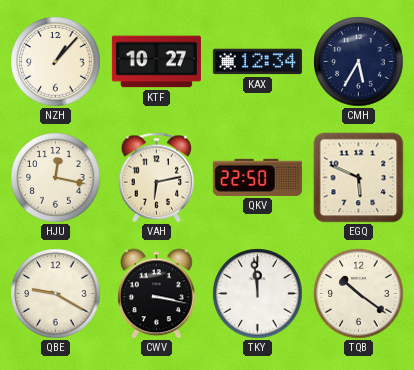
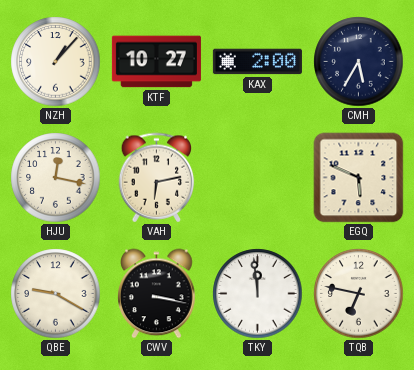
KAX: 12:34 -> 2:00 (257, 62)
QKV: 22:50 -> none (257, 177)
TQB: 10:21 -> 6:47 (359, 294)
